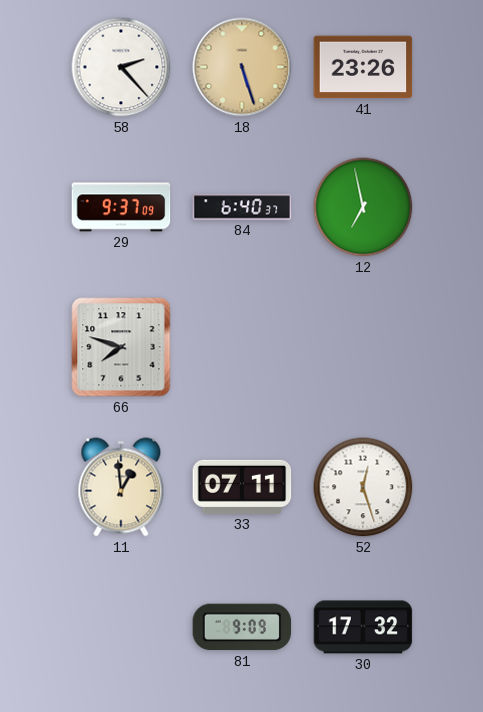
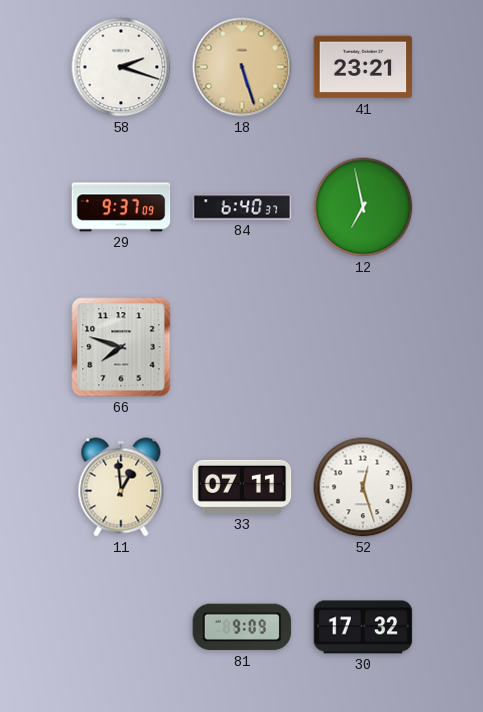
58: 2:23 -> 2:18 (121, 67)
41: 23:26 -> 23:21 (363, 67)
